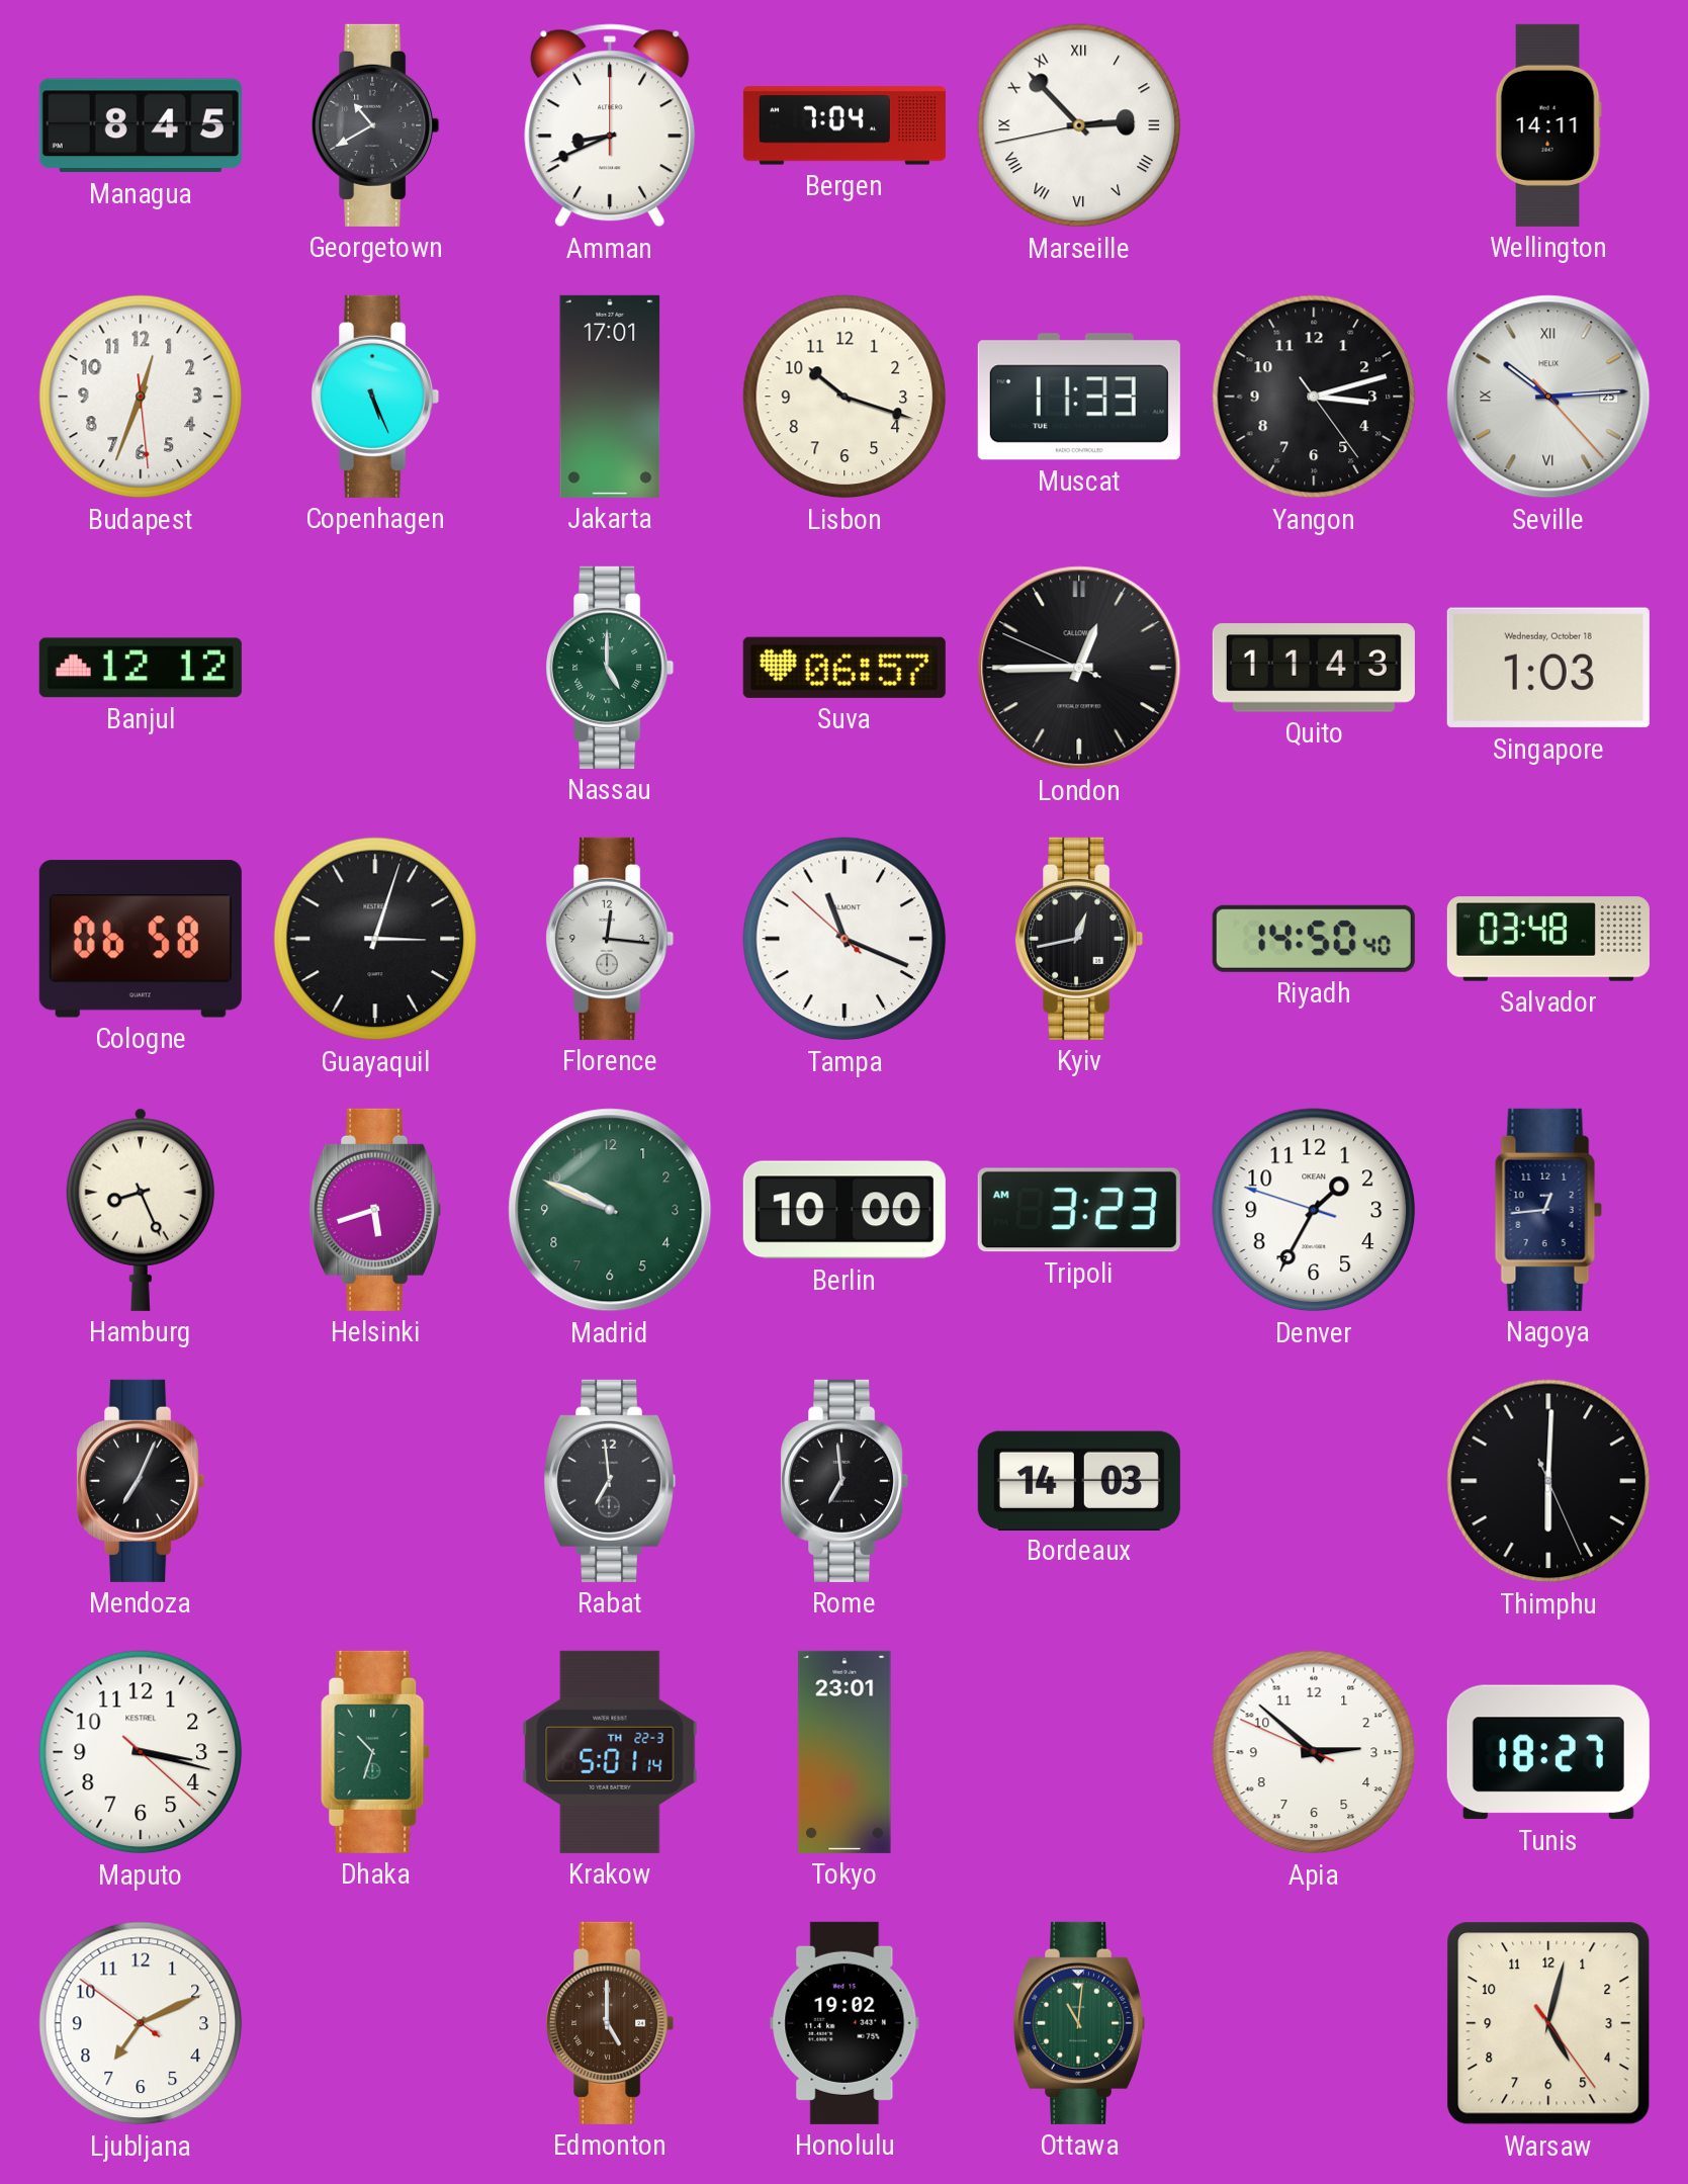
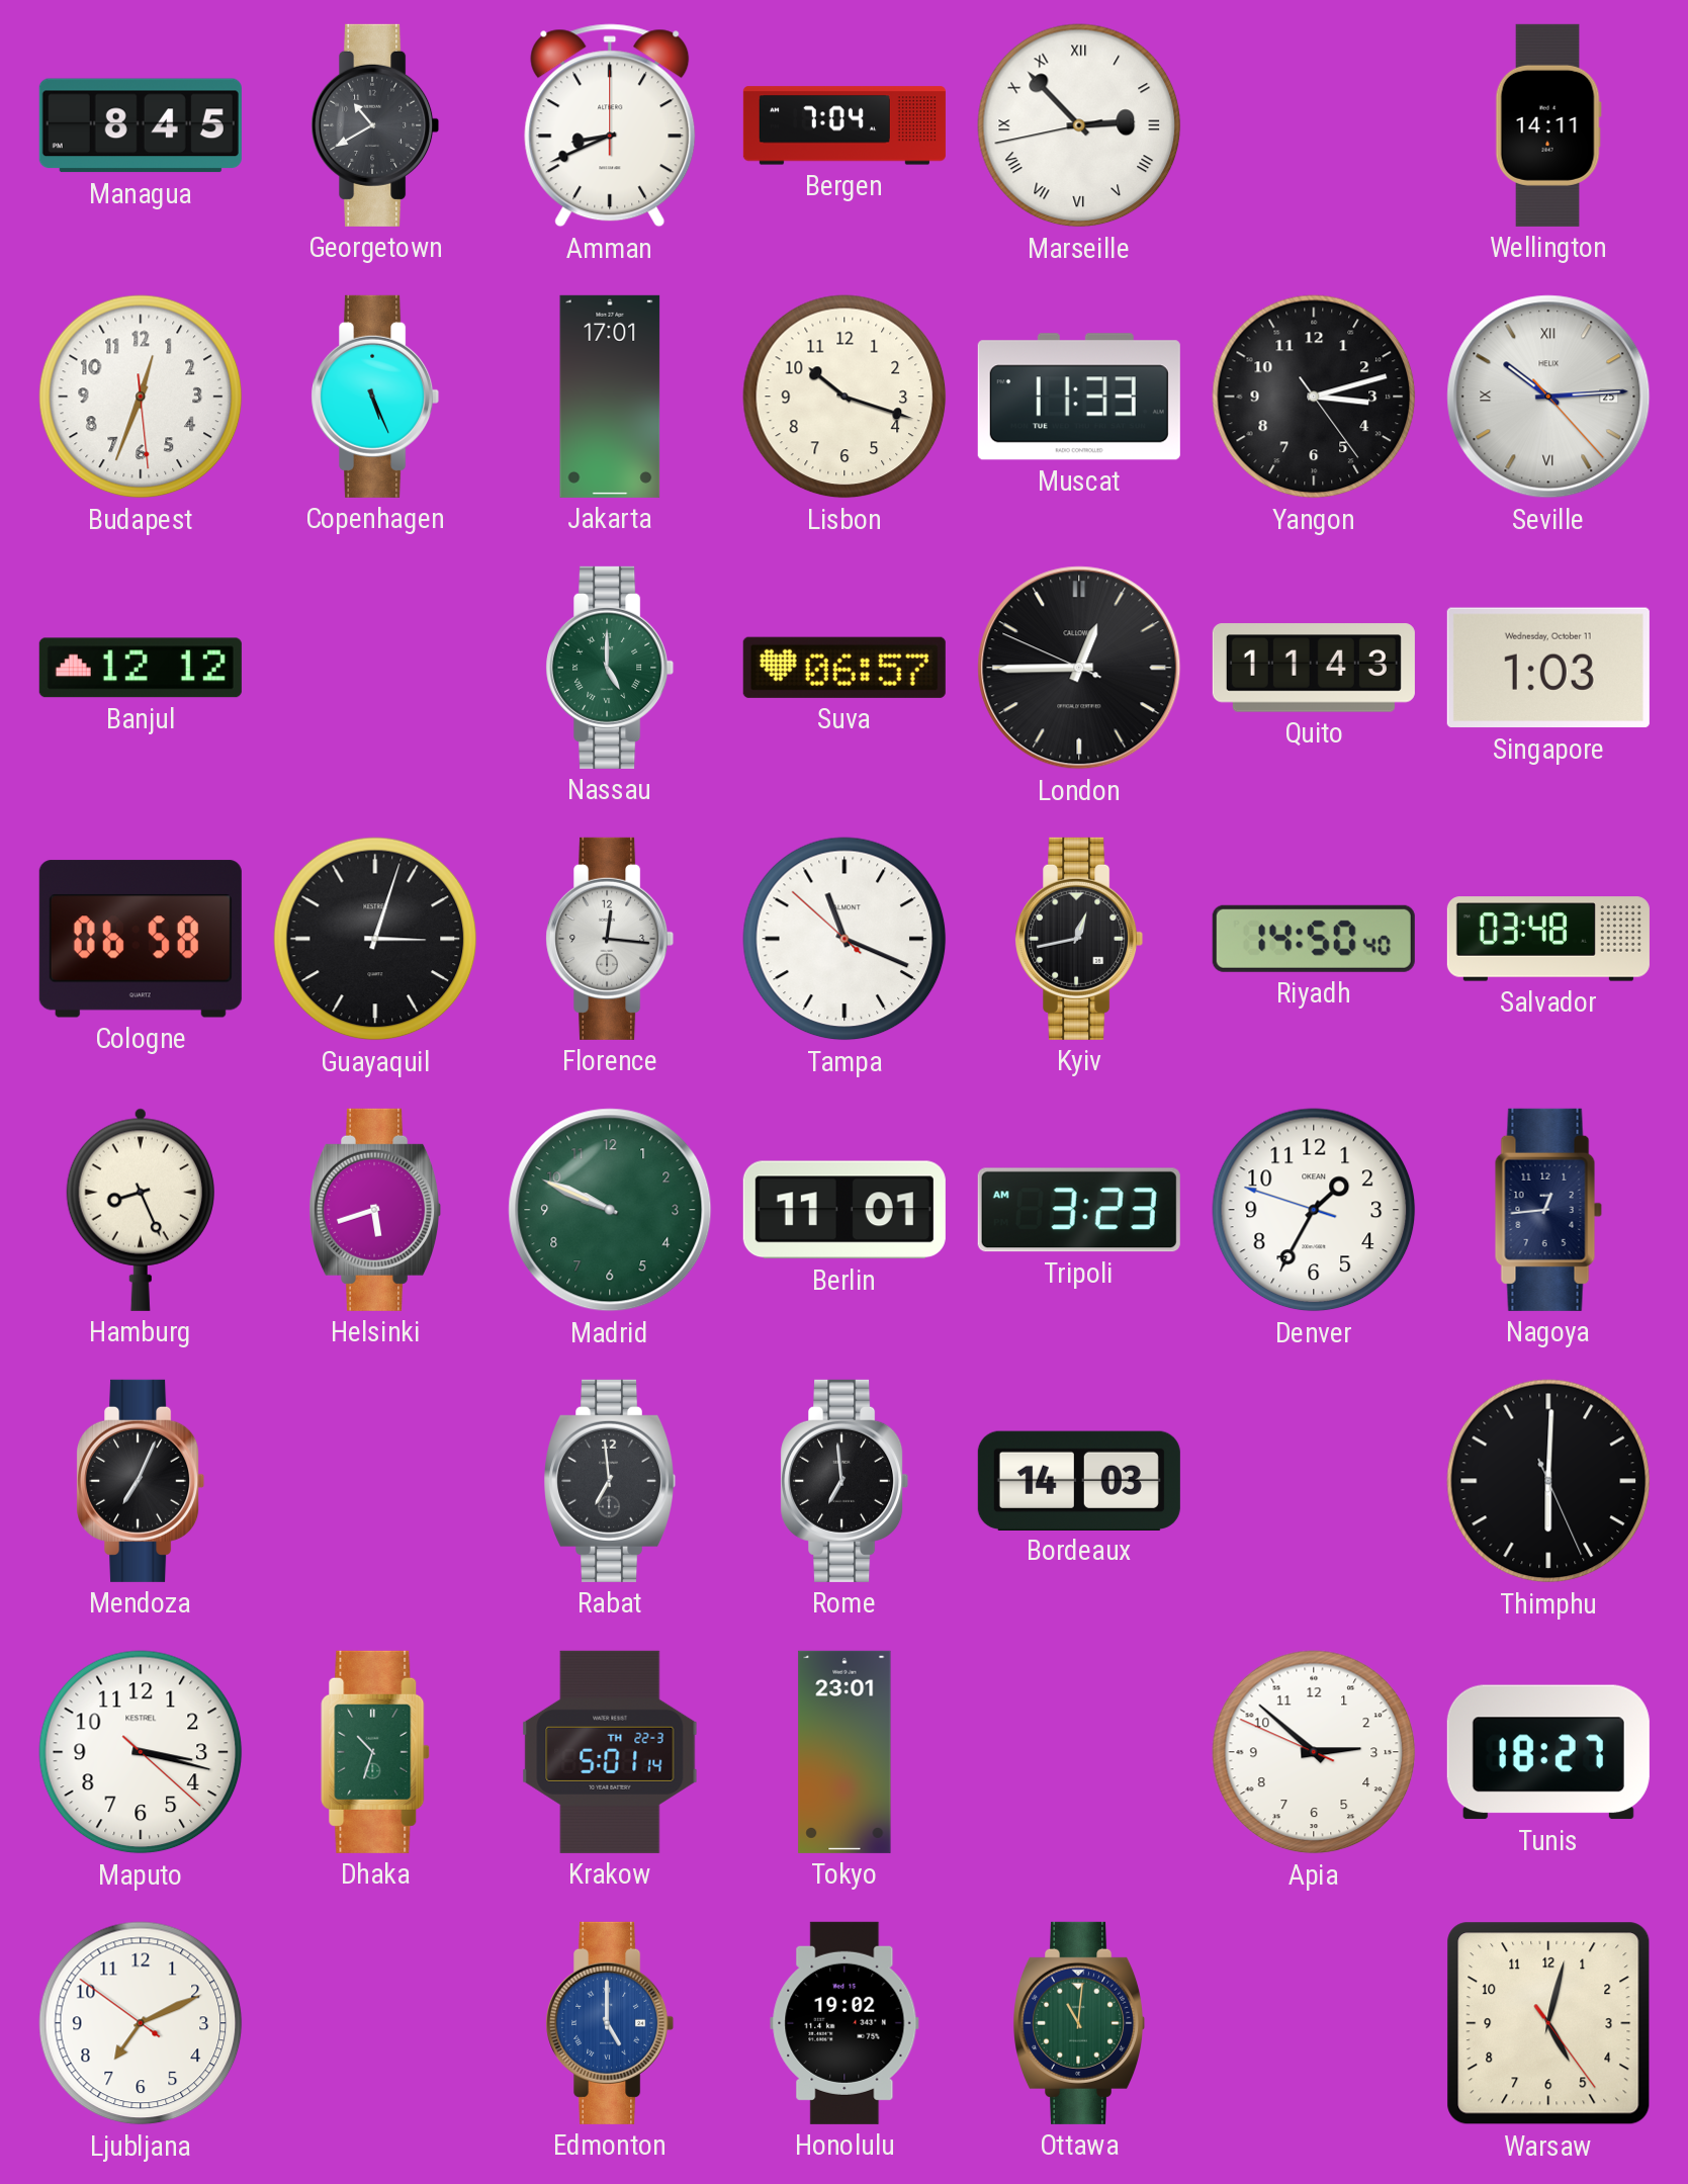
Singapore date: Wednesday, October 18 -> Wednesday, October 11 (1548, 668)
Berlin: 10:00 -> 11:01 (845, 1210)
Edmonton dial: brown -> blue (610, 2023)
